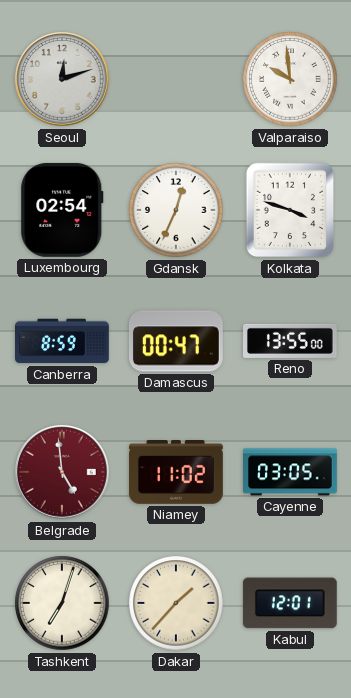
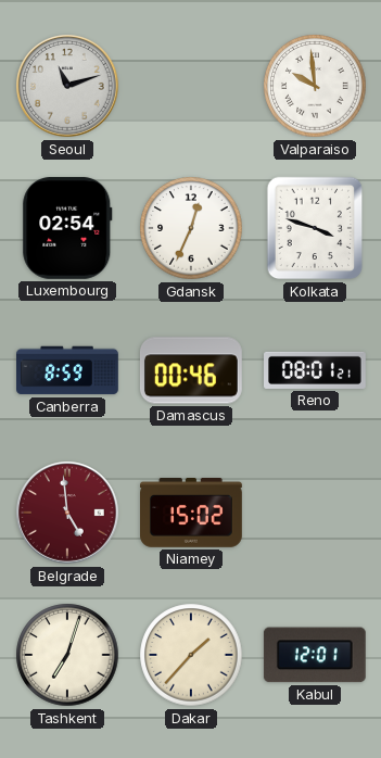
Seoul: 12:12 -> 11:12 (68, 87)
Damascus: 00:47 -> 00:46 (191, 370)
Reno: 13:55 -> 08:01 (316, 370)
Niamey: 11:02 -> 15:02 (192, 514)
Cayenne: 03:05 -> none (291, 472)
